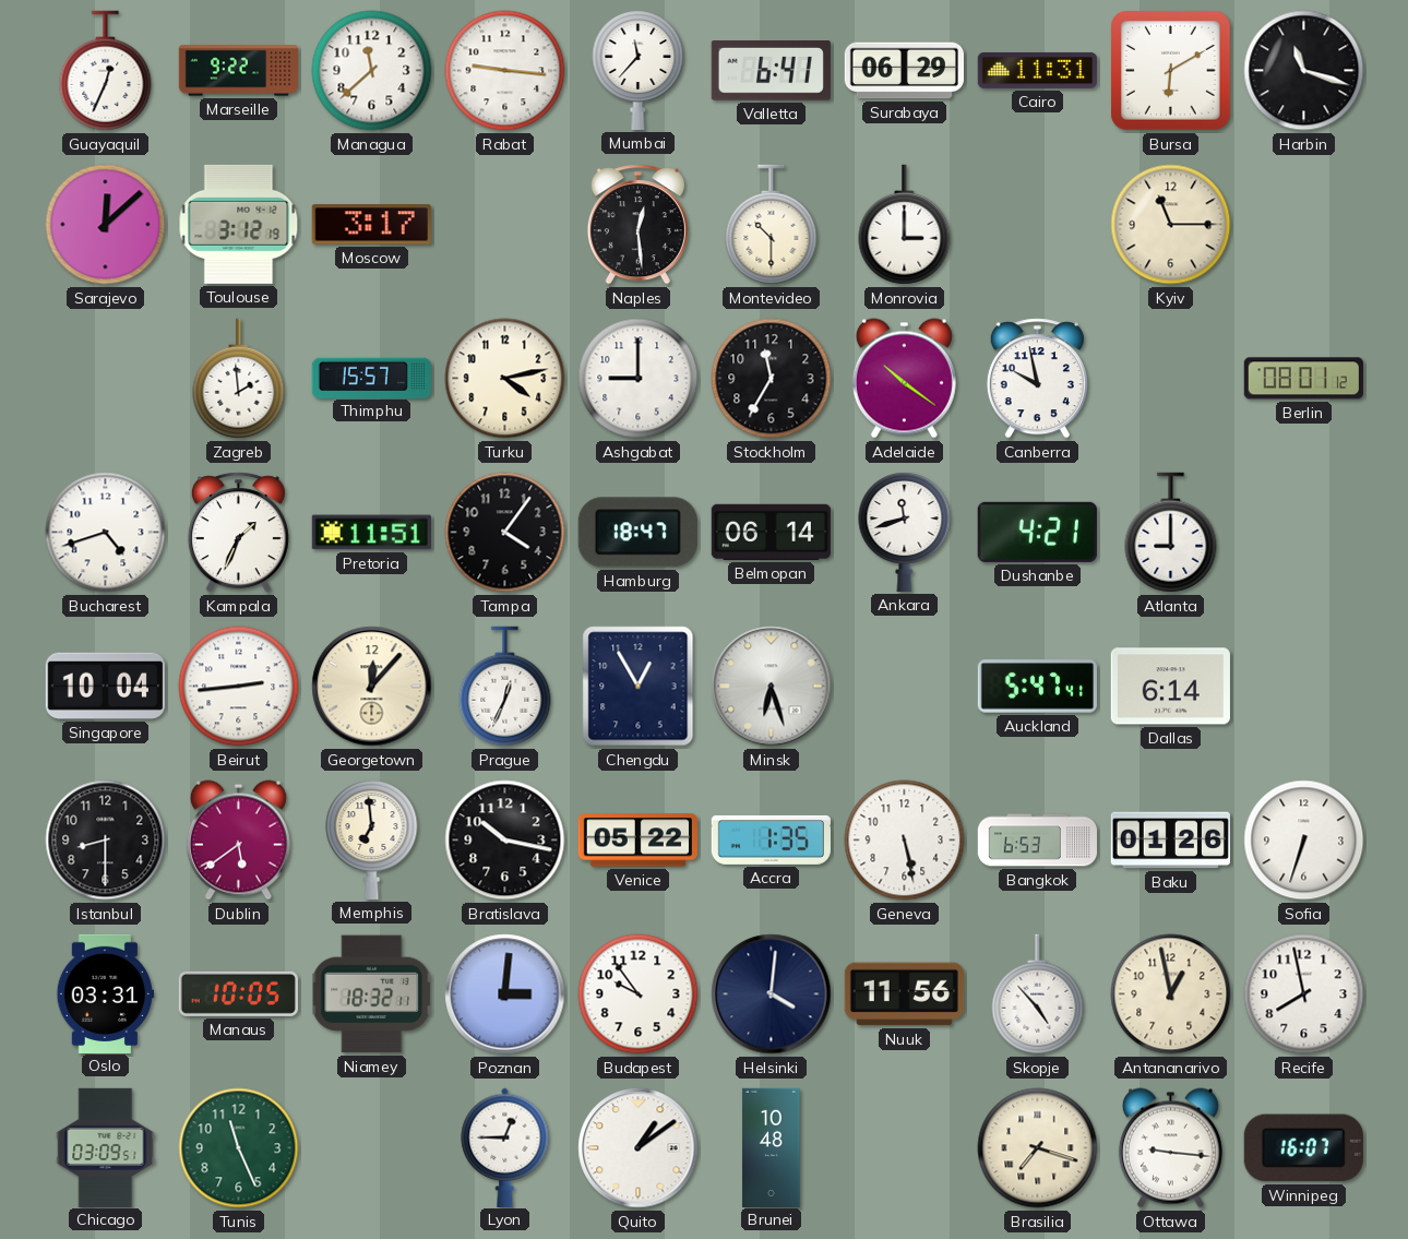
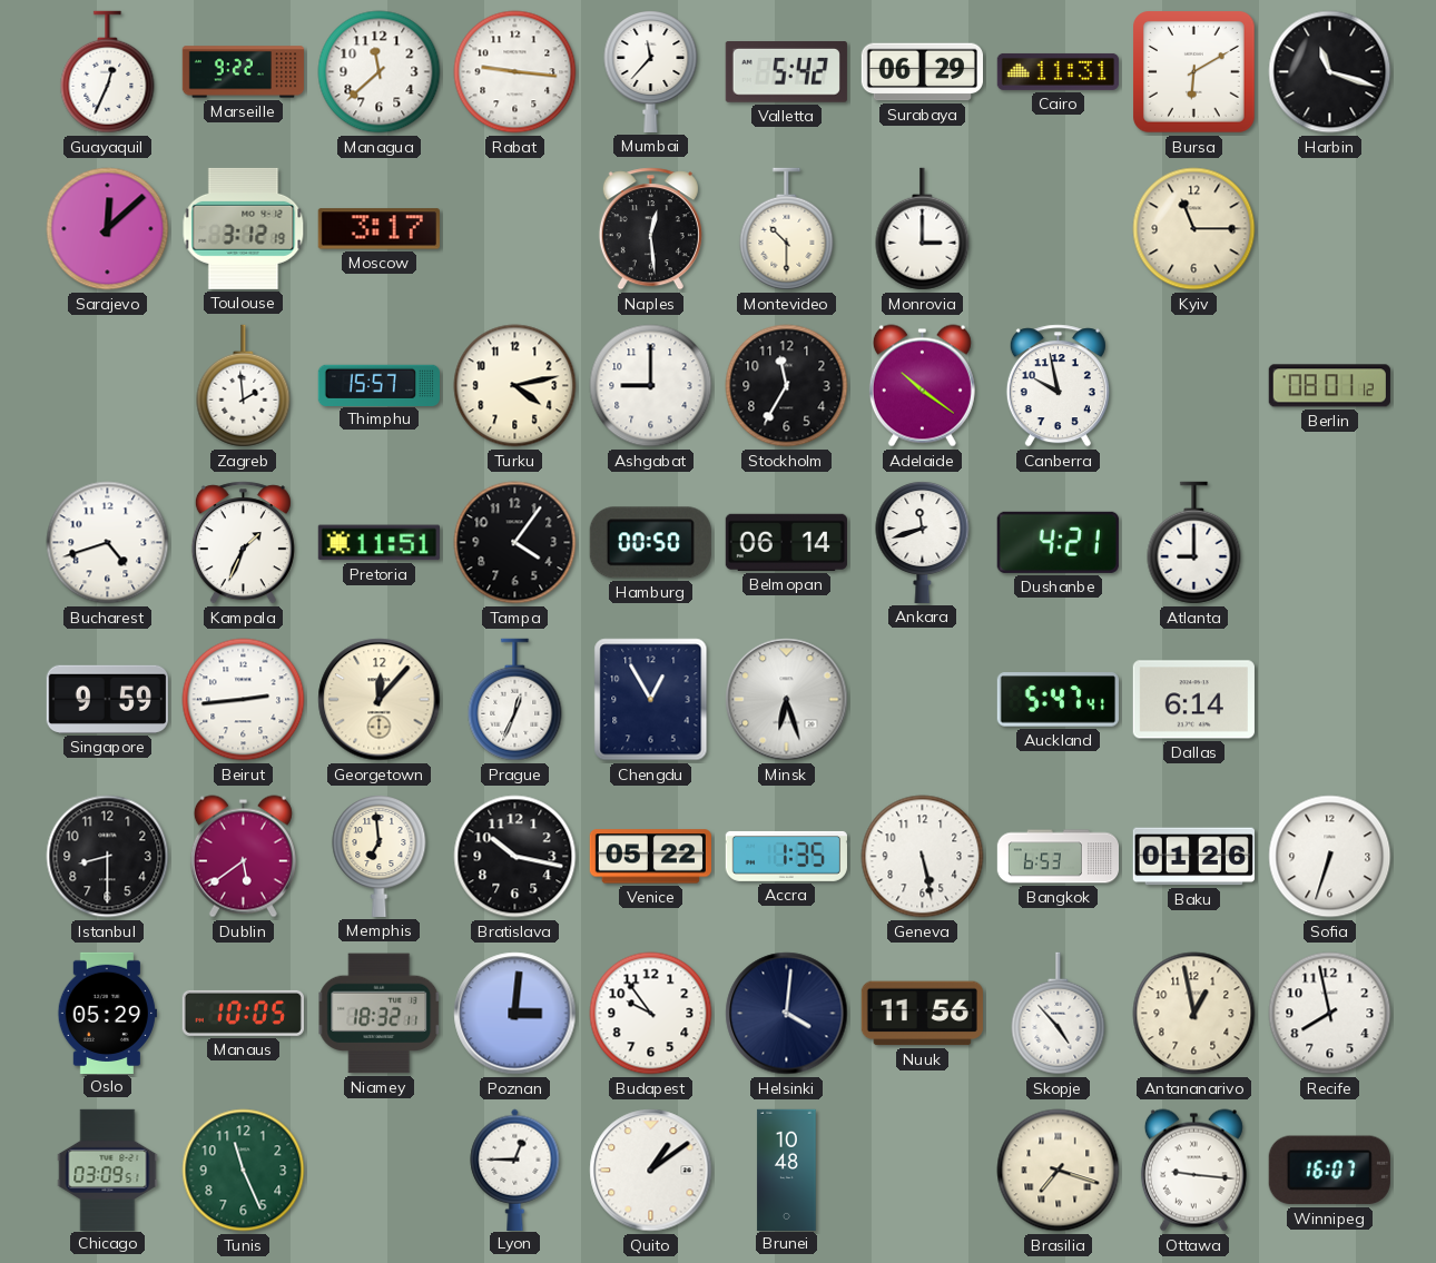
Valletta: 6:41 -> 5:42 (786, 72)
Hamburg: 18:47 -> 00:50 (650, 543)
Singapore: 10:04 -> 9:59 (107, 699)
Oslo: 03:31 -> 05:29 (107, 1013)
